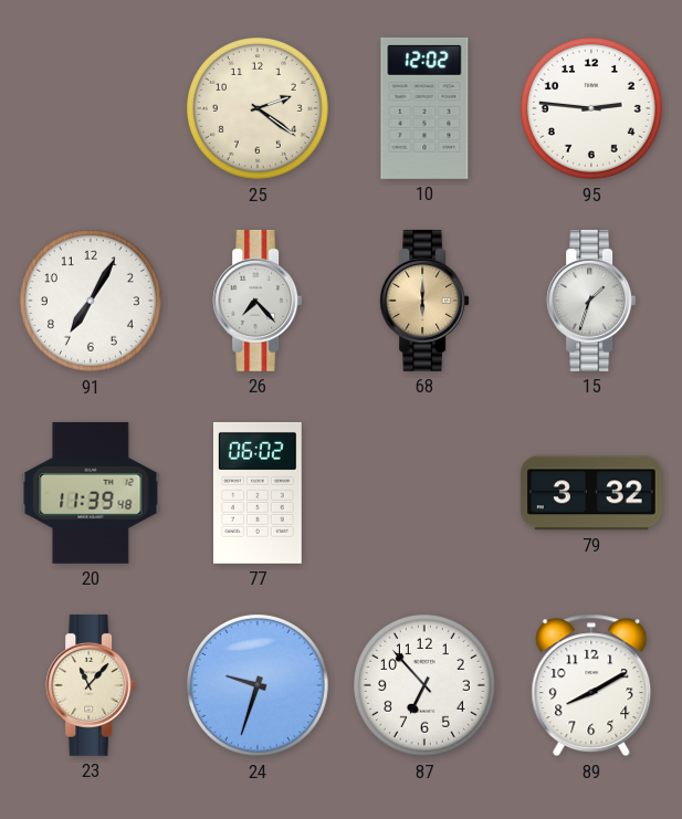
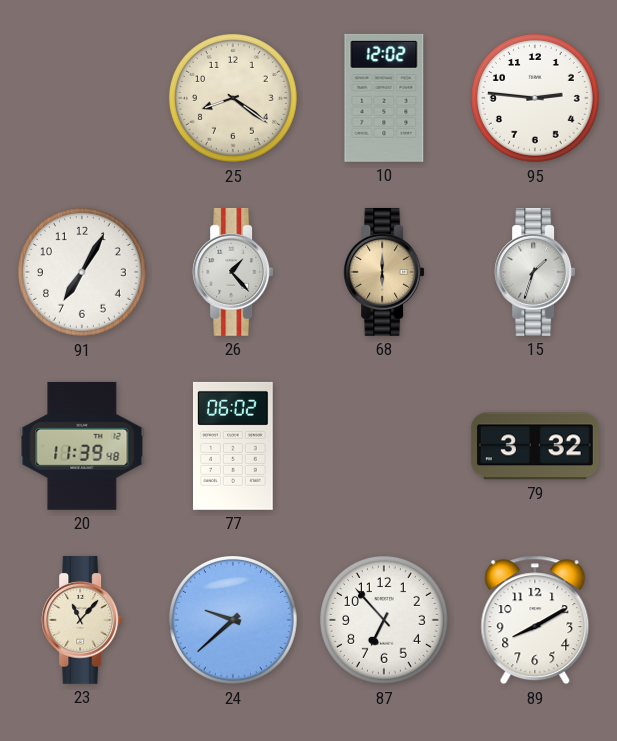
25: 2:21 -> 8:21 (233, 98)
26: 7:23 -> 1:23 (233, 272)
24: 9:33 -> 9:38 (233, 620)
